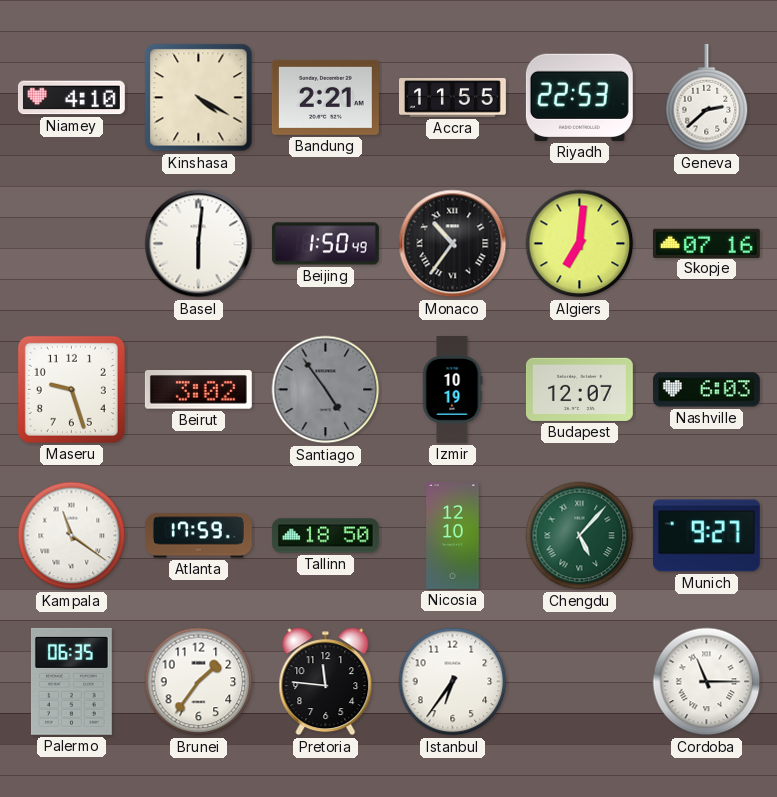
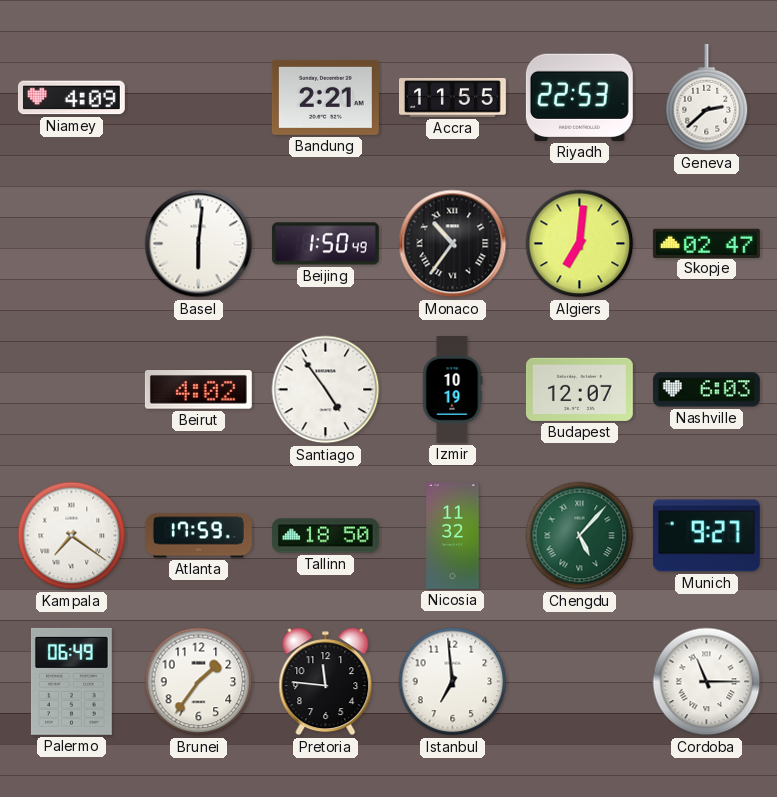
Niamey: 4:10 -> 4:09 (71, 98)
Kinshasa: 4:20 -> none (199, 98)
Skopje: 07:16 -> 02:47 (706, 243)
Maseru: 9:27 -> none (71, 389)
Beirut: 3:02 -> 4:02 (198, 390)
Santiago dial: grey -> white (326, 390)
Kampala: 11:21 -> 7:21 (72, 536)
Nicosia: 12:10 -> 11:32 (453, 536)
Palermo: 06:35 -> 06:49 (71, 681)
Istanbul: 6:36 -> 6:59 (453, 682)
